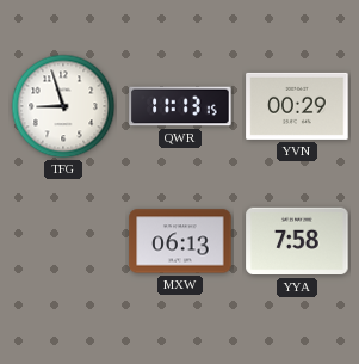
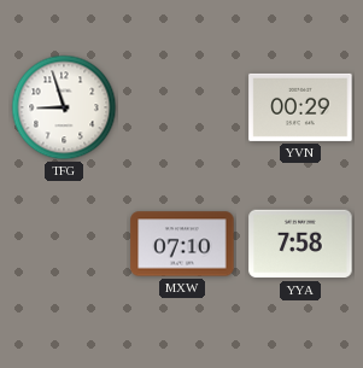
QWR: 11:13 -> none (180, 106)
MXW: 06:13 -> 07:10 (182, 244)
